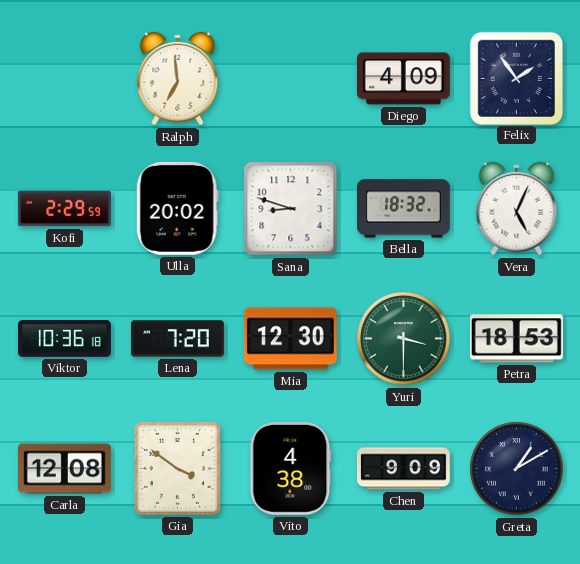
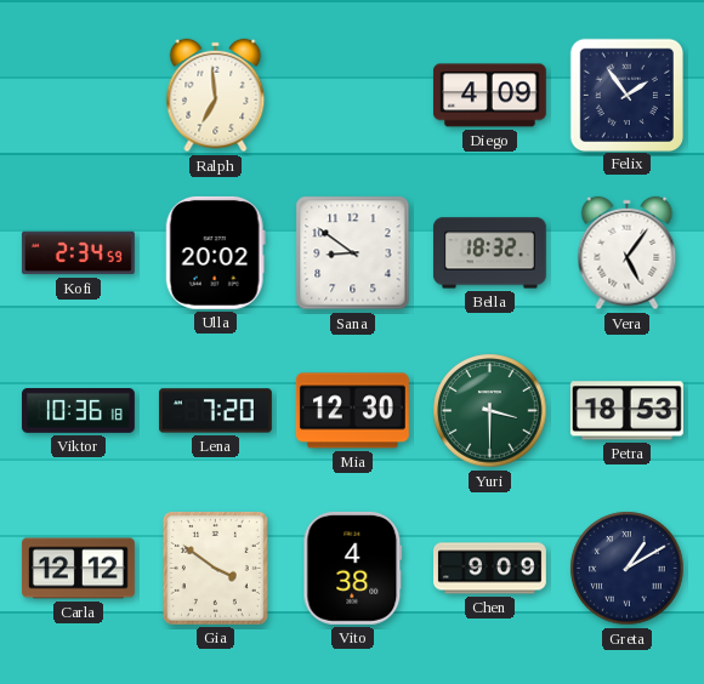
Kofi: 2:29 -> 2:34 (79, 253)
Sana: 8:48 -> 8:51 (353, 253)
Vera: 5:04 -> 5:06 (628, 253)
Carla: 12:08 -> 12:12 (78, 569)
